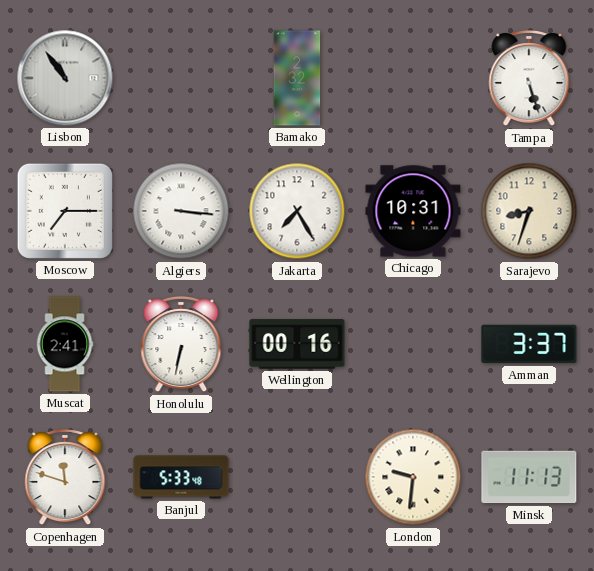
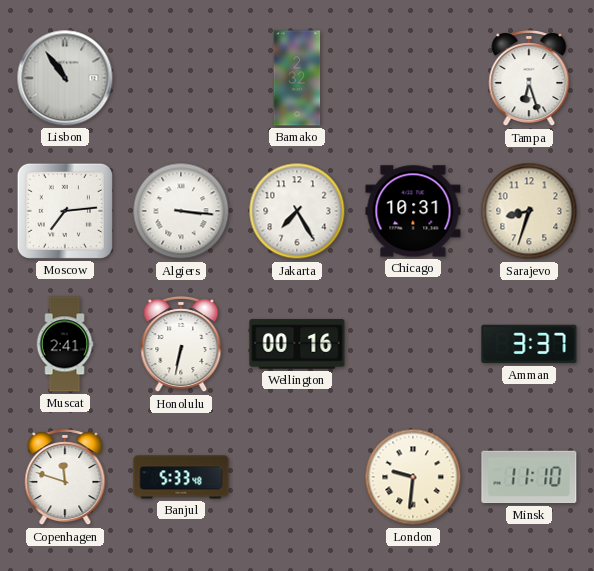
Tampa: 5:27 -> 6:27 (529, 79)
Moscow: 7:15 -> 7:14 (65, 211)
Minsk: 11:13 -> 11:10 (529, 477)
